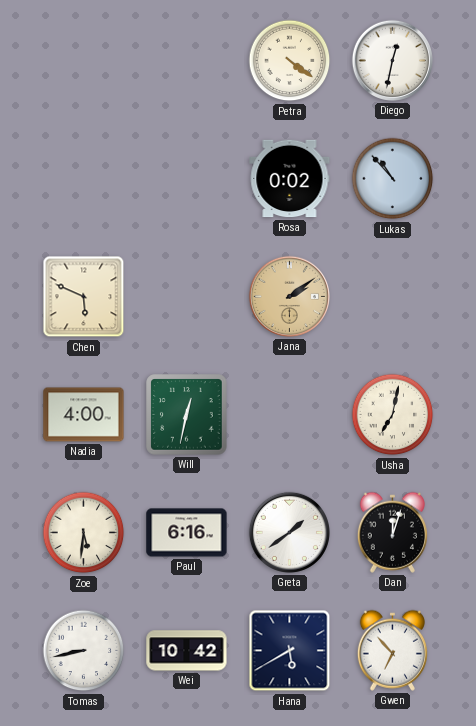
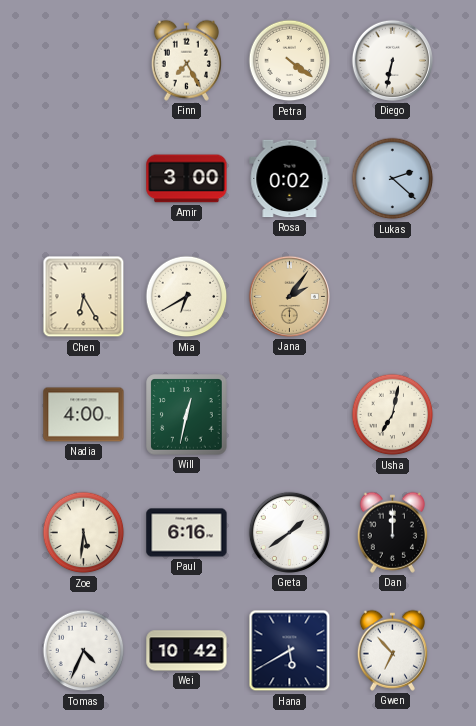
Finn: none -> 7:25 (186, 60)
Diego: 12:32 -> 6:32 (392, 60)
Amir: none -> 3:00 (187, 179)
Lukas: 10:53 -> 2:22 (393, 179)
Chen: 5:49 -> 6:25 (84, 297)
Mia: none -> 6:40 (187, 297)
Jana: 2:09 -> 2:06 (289, 296)
Dan: 12:03 -> 12:00 (392, 532)
Tomas: 8:43 -> 4:34 (84, 651)
